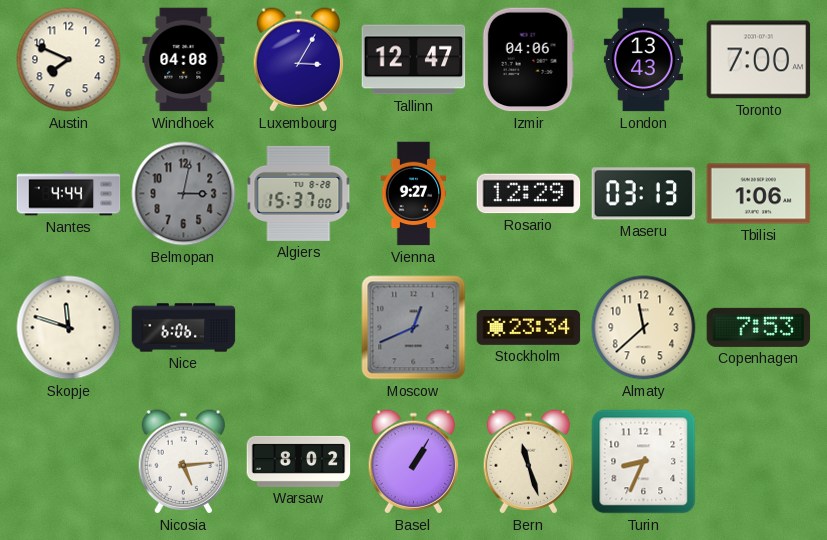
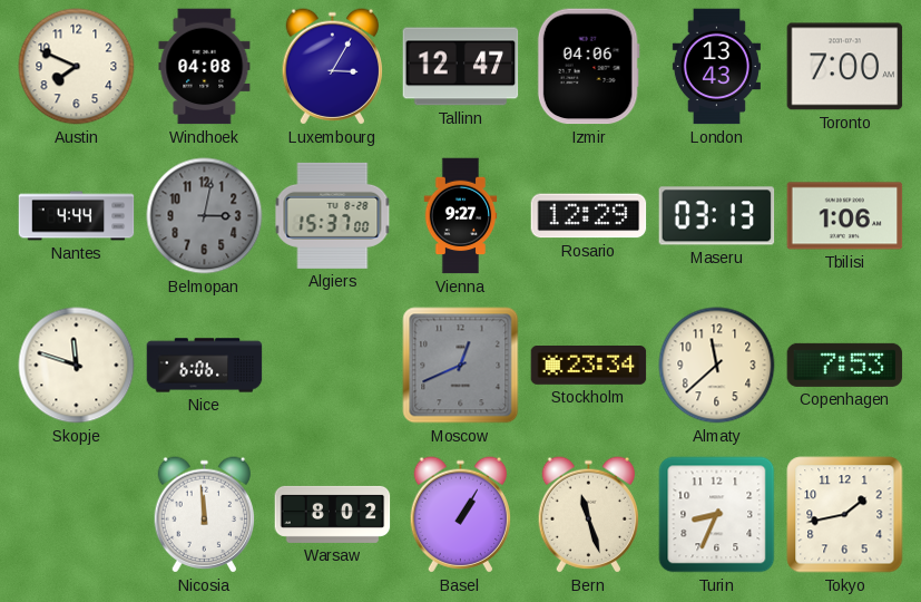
Nicosia: 5:14 -> 11:59 (204, 515)
Tokyo: none -> 1:43 (845, 515)
